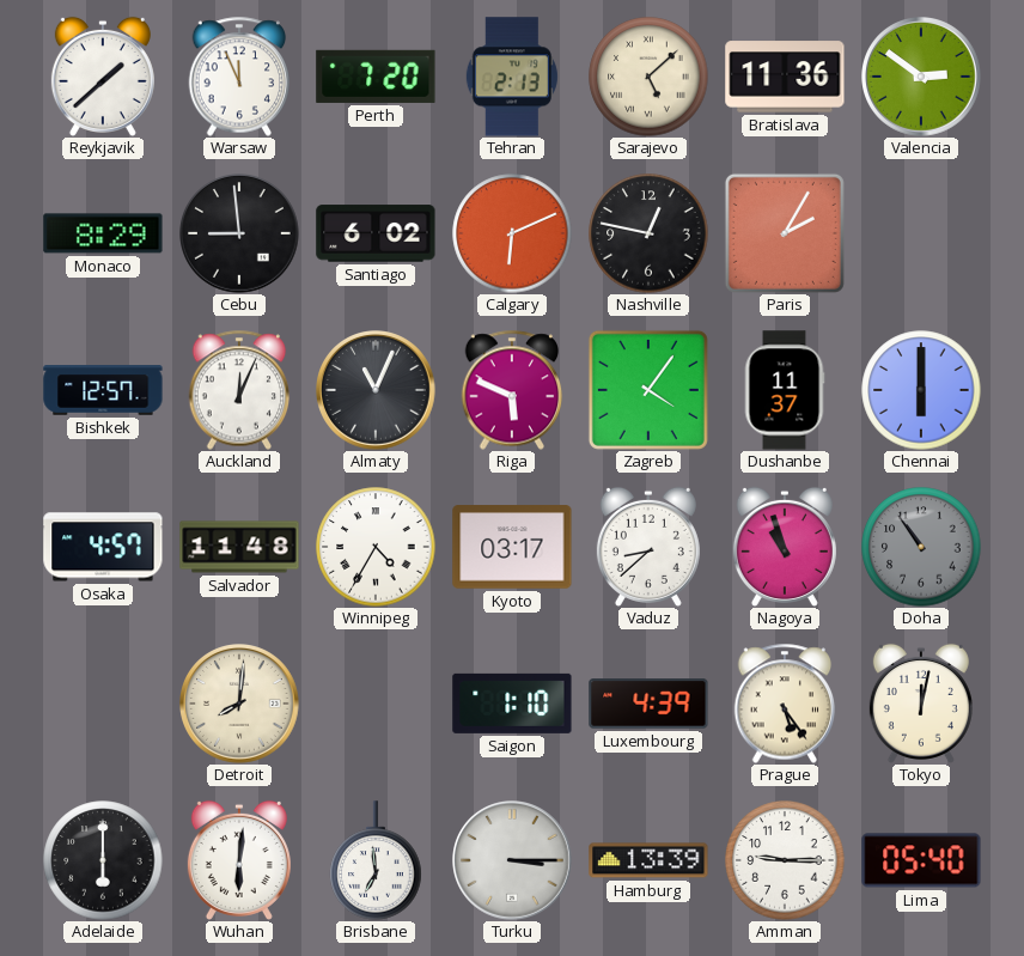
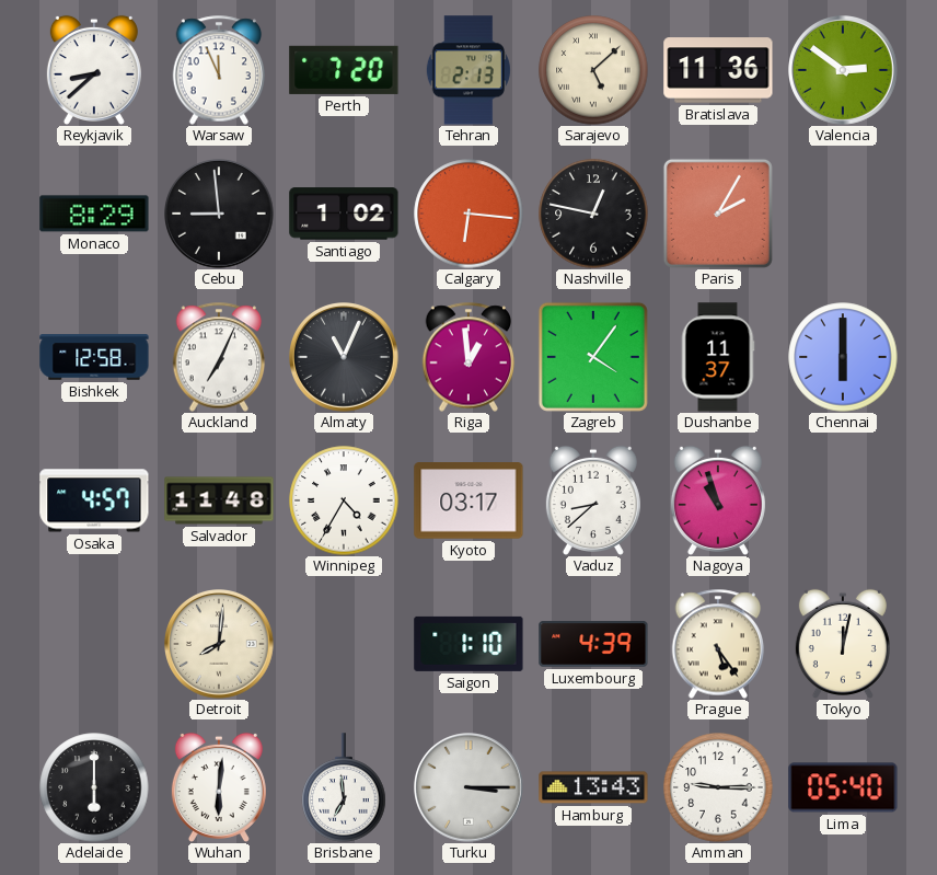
Reykjavik: 1:38 -> 8:38 (94, 70)
Santiago: 6:02 -> 1:02 (344, 214)
Calgary: 6:11 -> 6:16 (468, 214)
Bishkek: 12:57 -> 12:58 (94, 357)
Auckland: 12:04 -> 7:04 (219, 357)
Riga: 5:49 -> 12:59 (468, 357)
Doha: 10:54 -> none (921, 547)
Hamburg: 13:39 -> 13:43 (593, 787)
